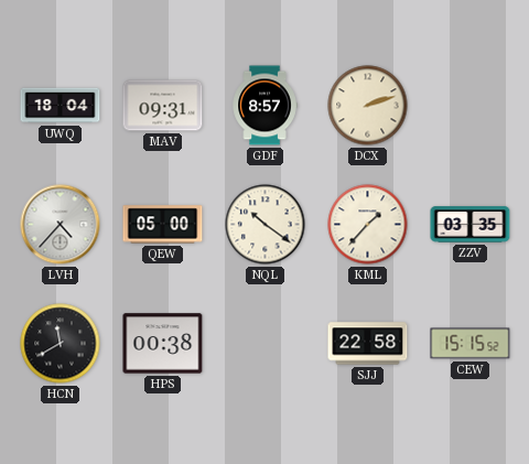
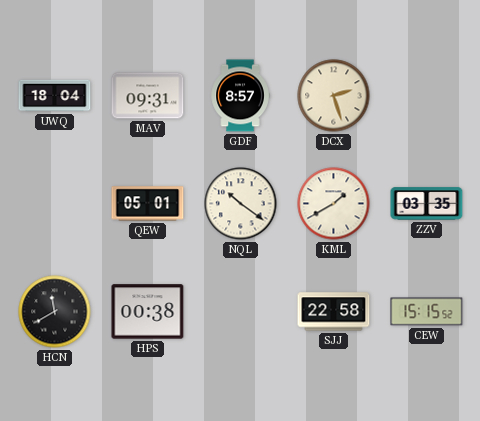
DCX: 2:12 -> 2:27 (334, 96)
LVH: 4:37 -> none (61, 225)
QEW: 05:00 -> 05:01 (148, 204)
KML: 1:37 -> 1:40 (334, 204)
